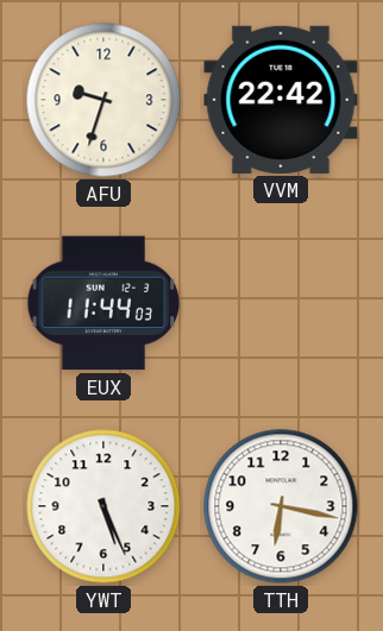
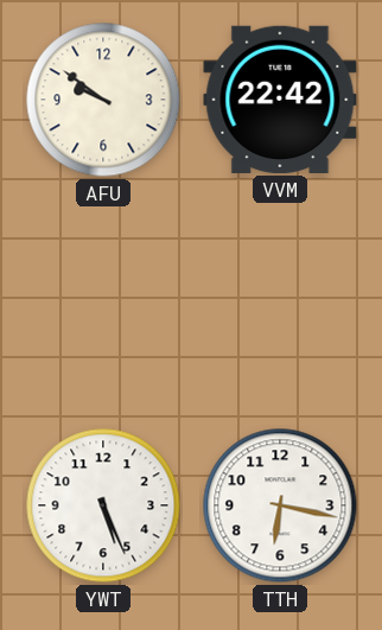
AFU: 9:33 -> 9:51 (103, 100)
EUX: 11:44 -> none (103, 303)
